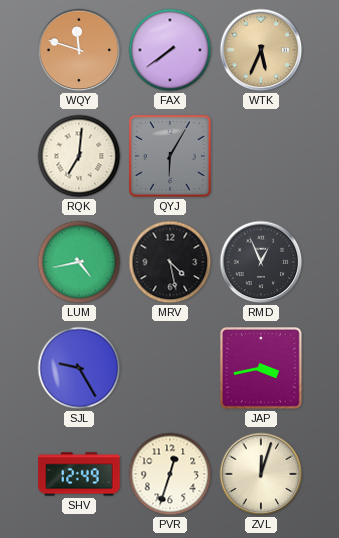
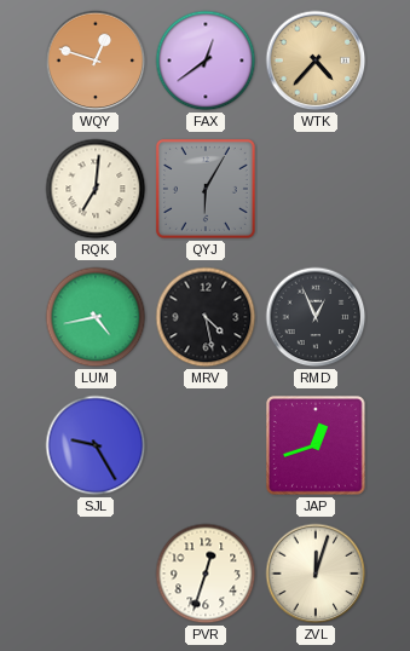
WQY: 11:48 -> 12:48 (96, 61)
FAX: 7:39 -> 12:39 (206, 61)
WTK: 5:34 -> 4:37 (316, 61)
JAP: 3:43 -> 12:42 (316, 445)
SHV: 12:49 -> none (79, 474)
